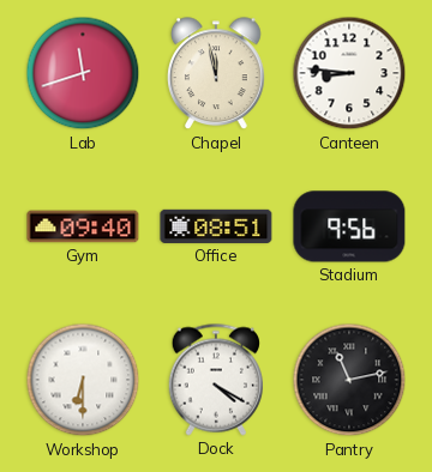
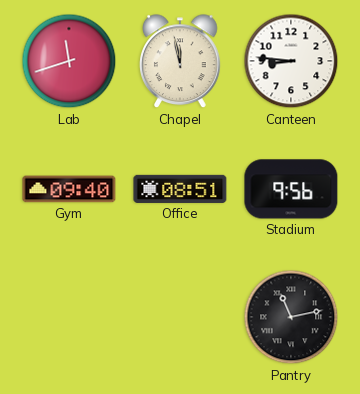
Workshop: 6:30 -> none (83, 380)
Dock: 4:20 -> none (215, 380)
